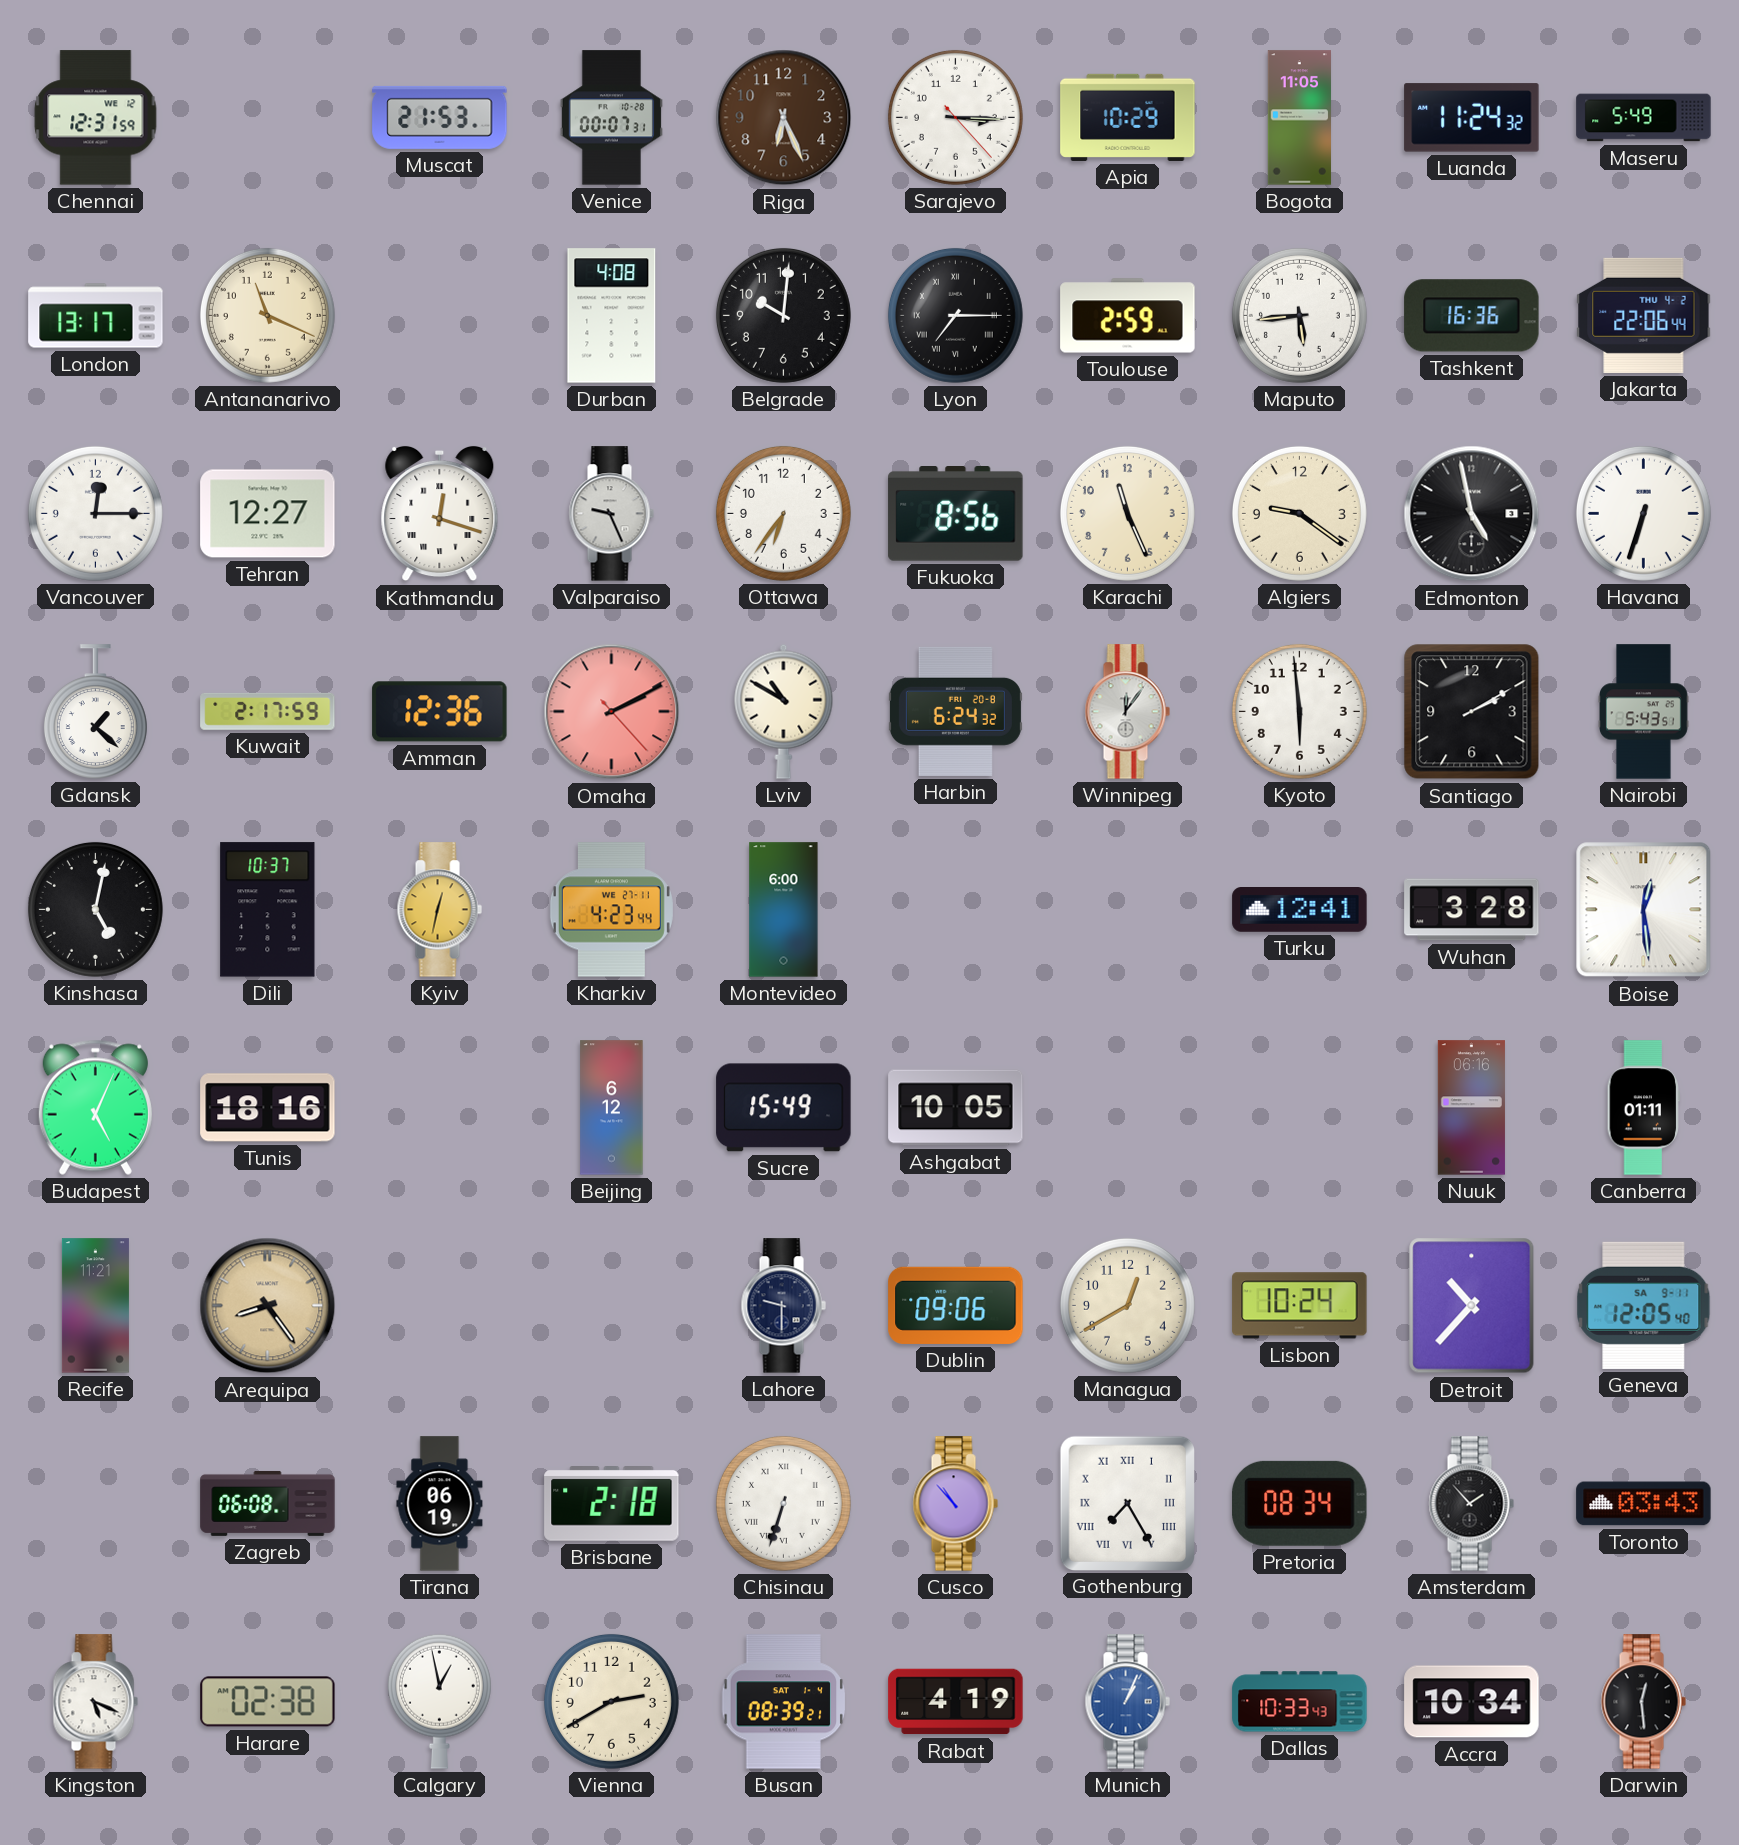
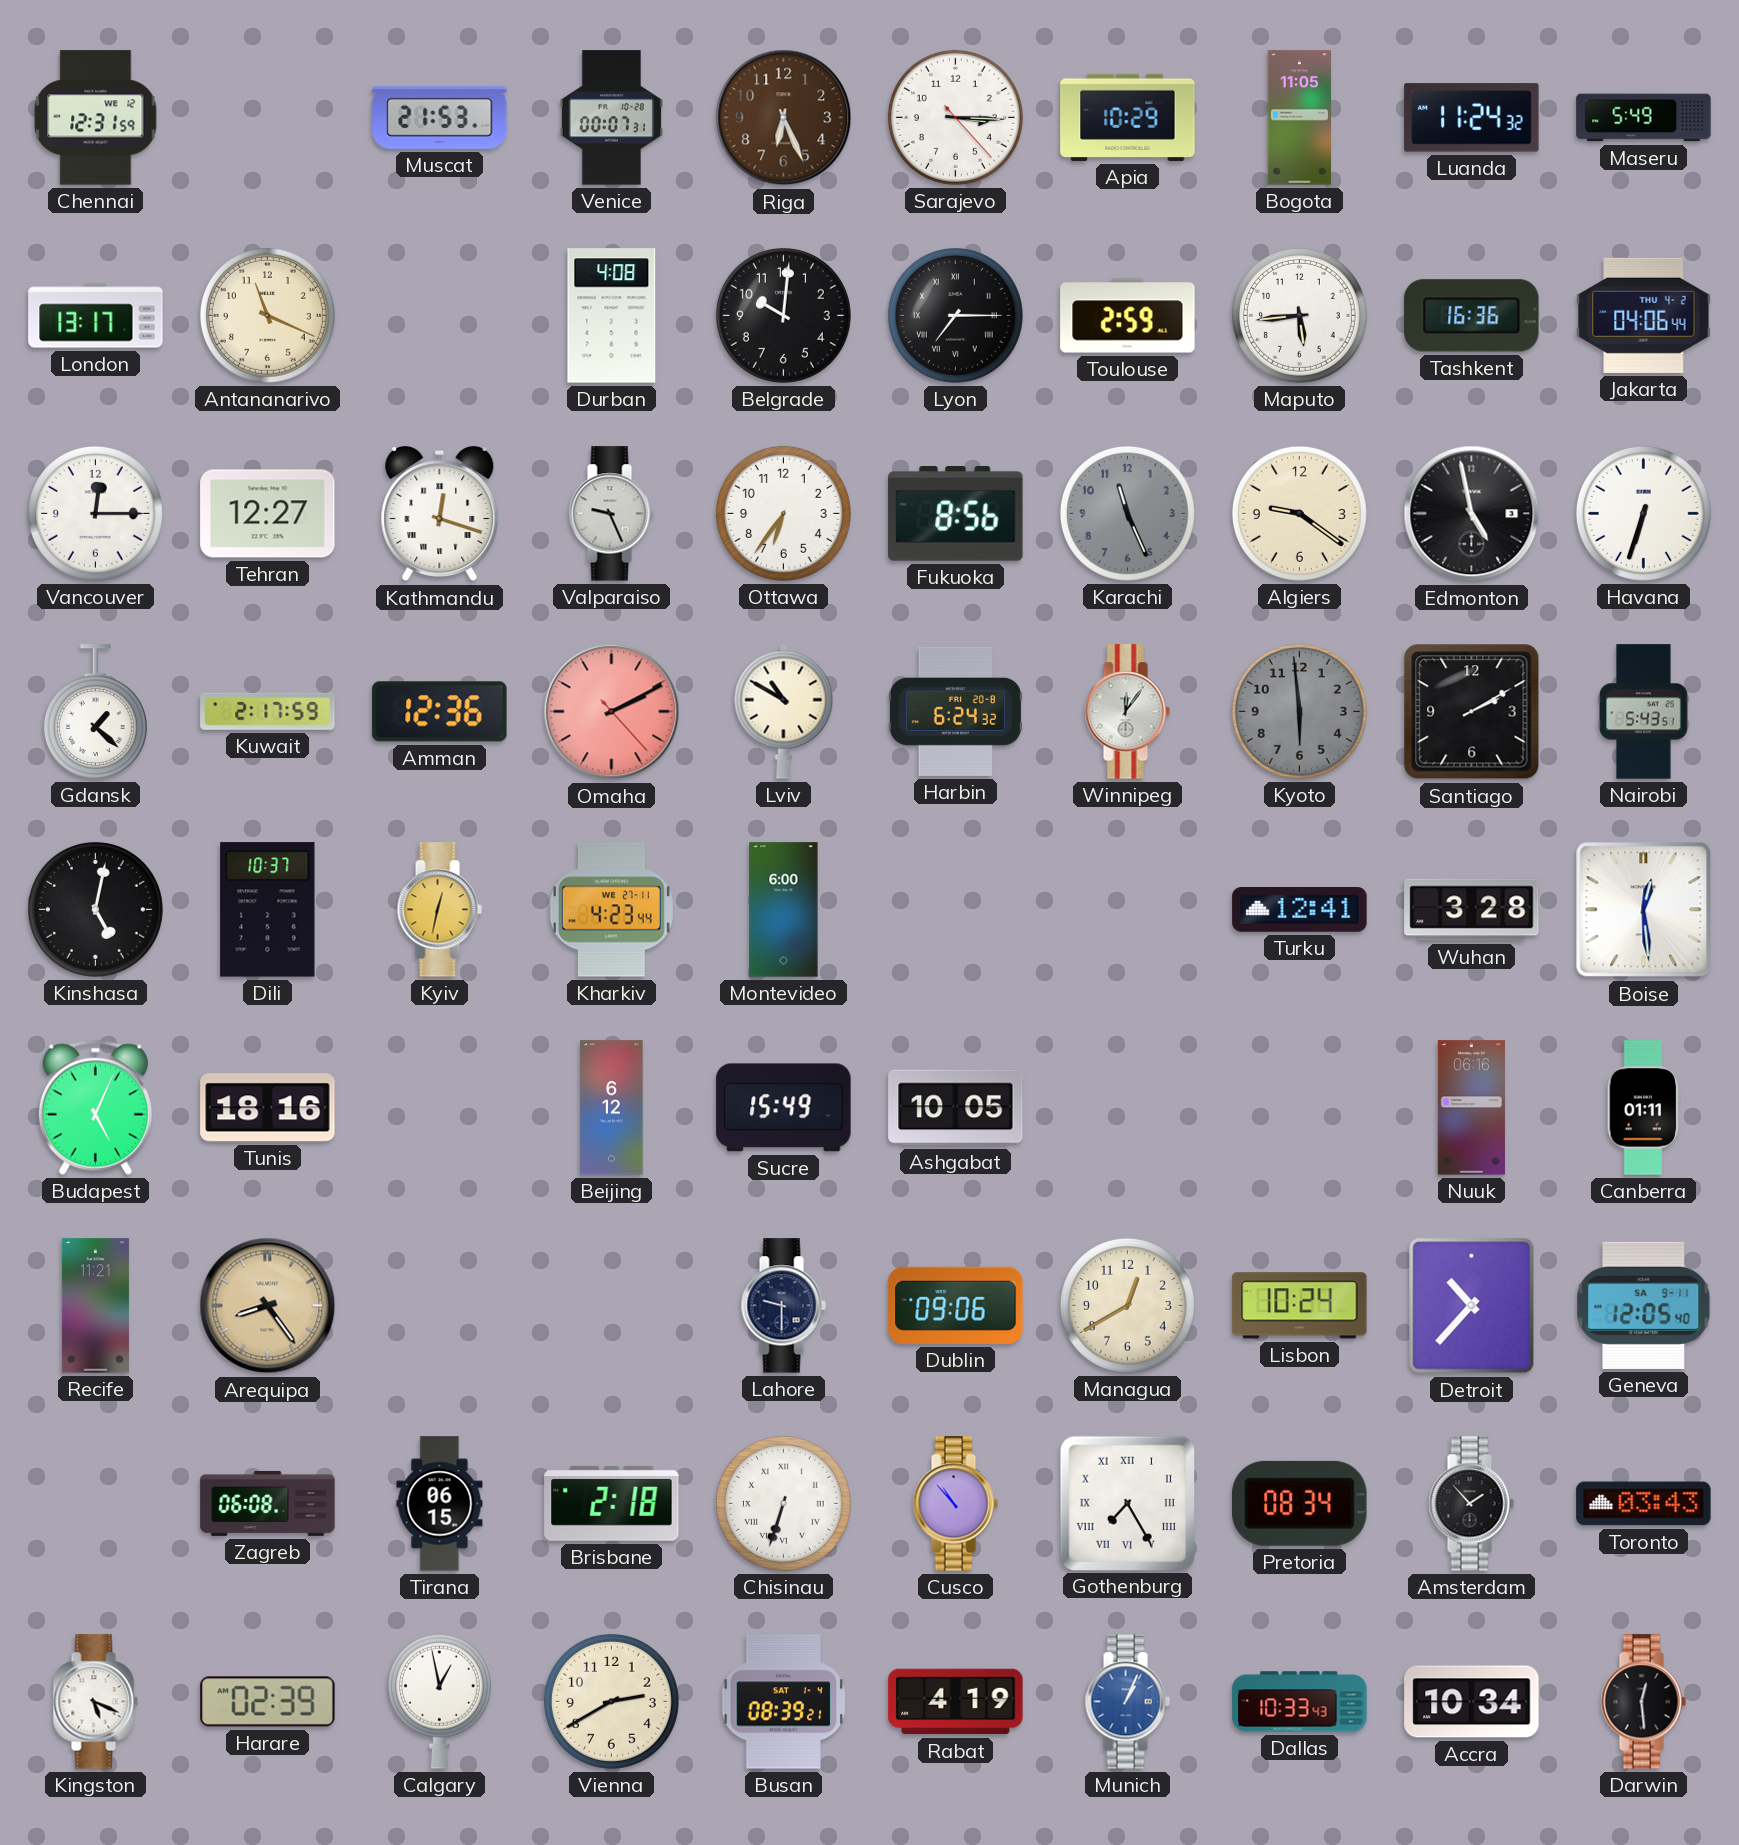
Jakarta: 22:06 -> 04:06 (1644, 315)
Karachi dial: cream -> grey (1127, 513)
Kyoto dial: white -> grey (1299, 711)
Tirana: 06:19 -> 06:15 (440, 1504)
Harare: 02:38 -> 02:39 (268, 1702)
